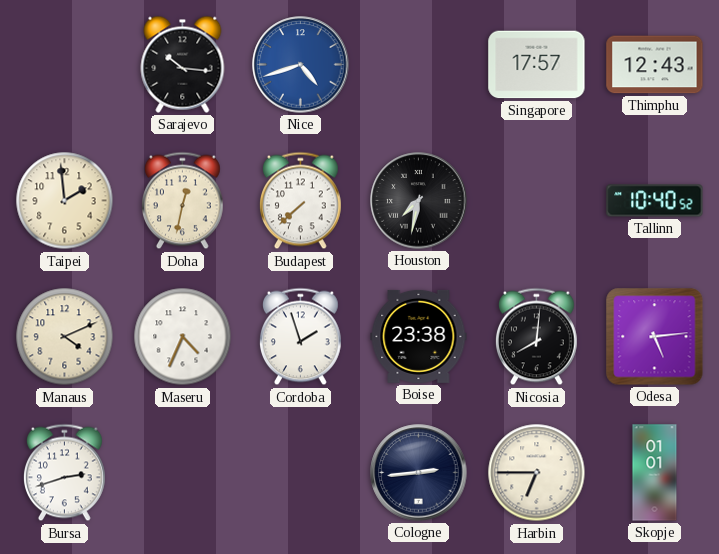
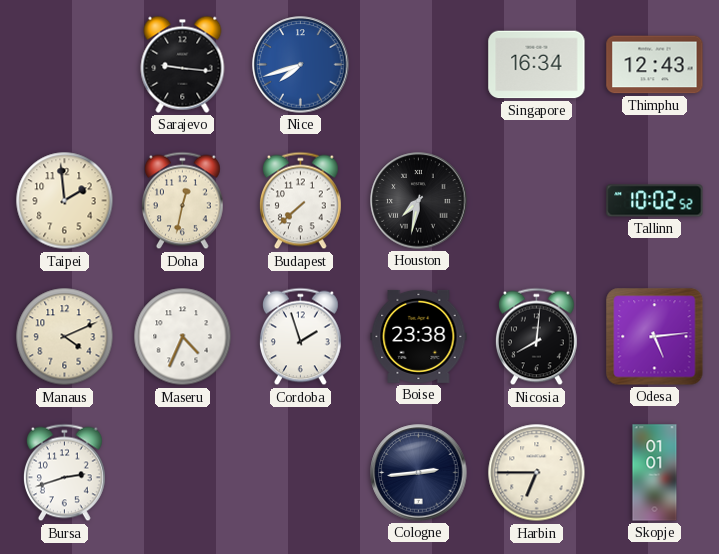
Sarajevo: 10:16 -> 9:16 (183, 64)
Nice: 4:42 -> 7:42 (301, 65)
Singapore: 17:57 -> 16:34 (537, 65)
Tallinn: 10:40 -> 10:02 (655, 201)
